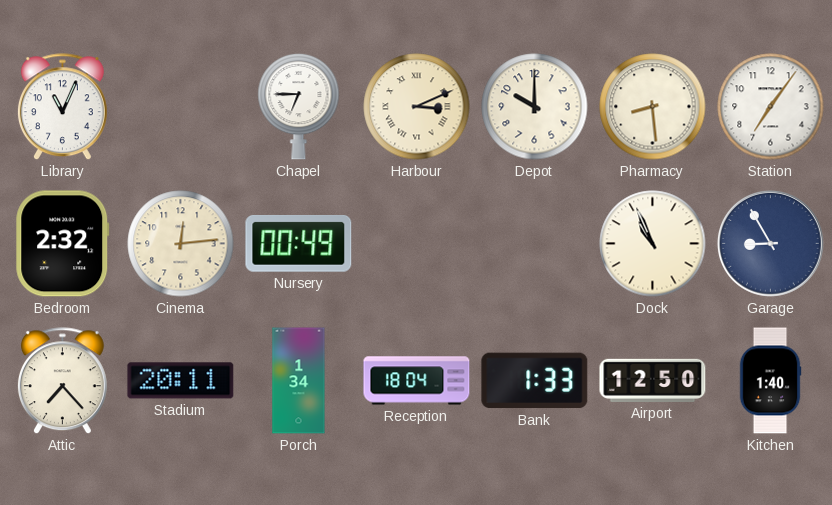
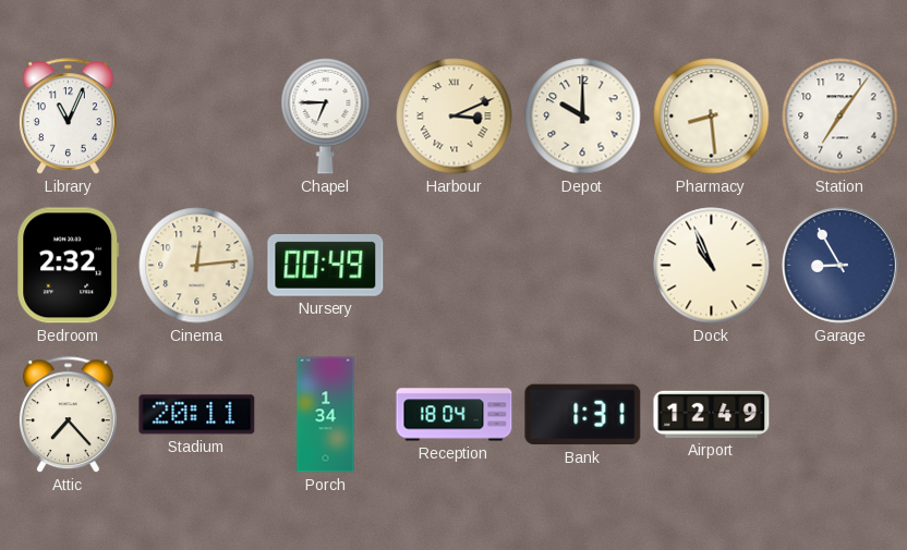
Bank: 1:33 -> 1:31 (583, 415)
Airport: 12:50 -> 12:49 (712, 414)
Kitchen: 1:40 -> none (770, 381)
